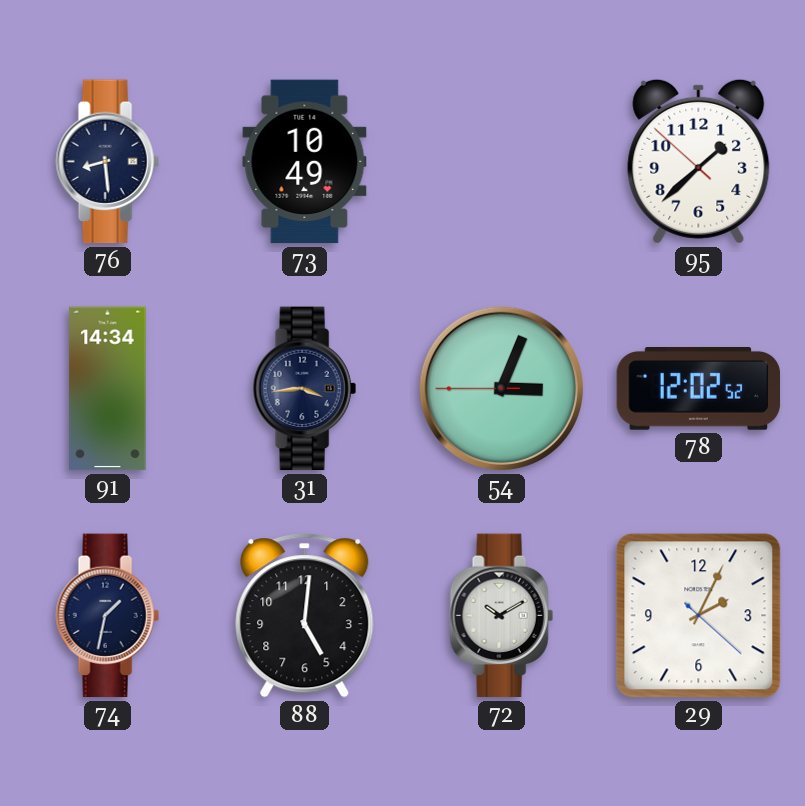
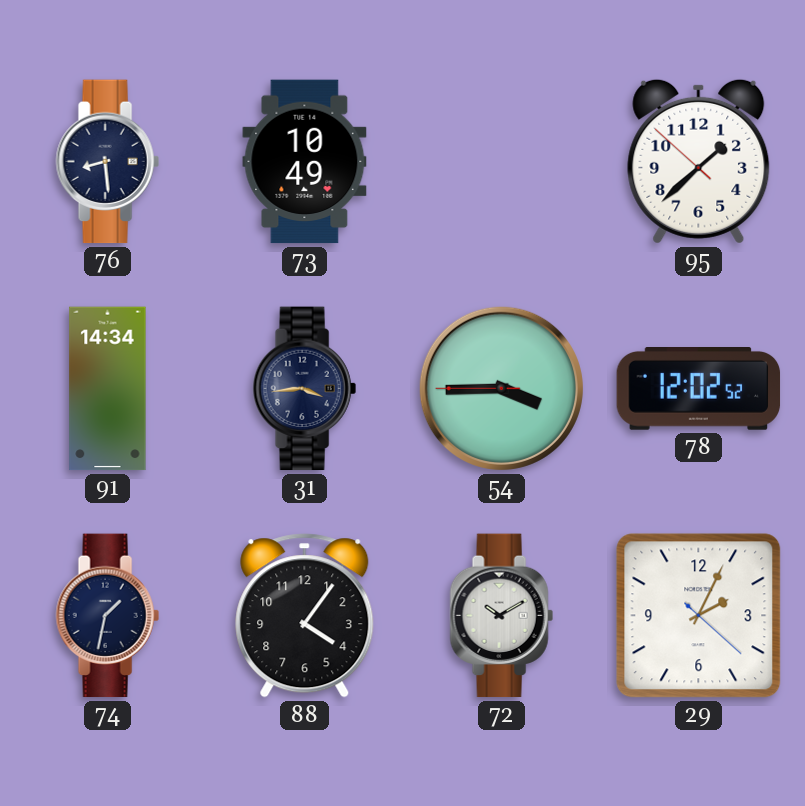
54: 3:03 -> 3:44 (501, 388)
88: 5:01 -> 4:06 (305, 616)
